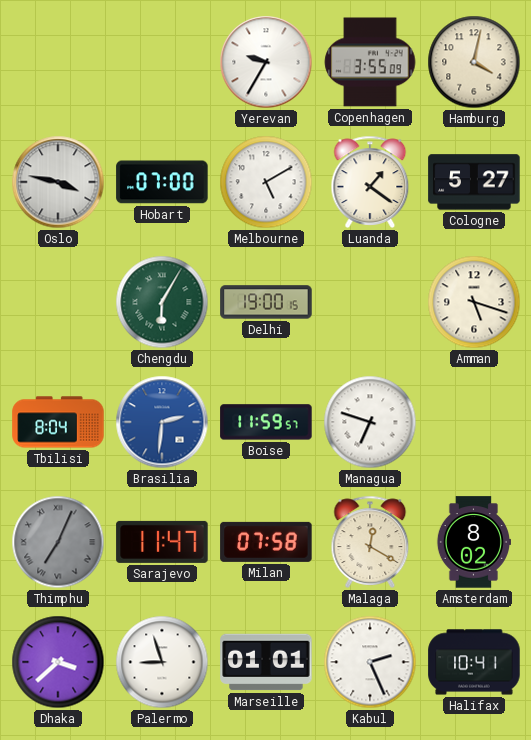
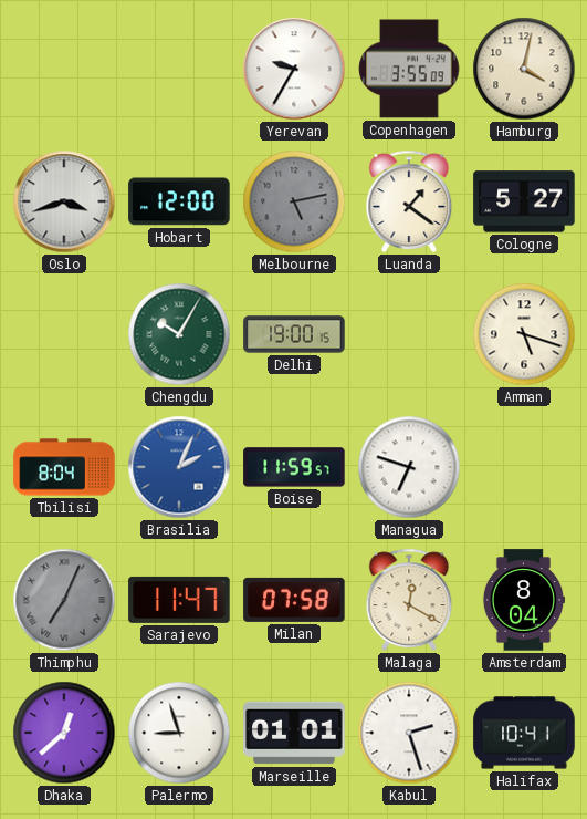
Oslo: 3:47 -> 3:42 (64, 201)
Hobart: 07:00 -> 12:00 (179, 201)
Melbourne: 5:10 -> 5:13 (294, 201)
Melbourne dial: white -> grey (294, 201)
Chengdu: 6:05 -> 10:05 (179, 334)
Brasilia: 2:31 -> 2:04 (179, 467)
Amsterdam: 8:02 -> 8:04 (523, 600)
Dhaka: 3:38 -> 12:38 (64, 733)
Kabul: 2:26 -> 2:27 (409, 733)
